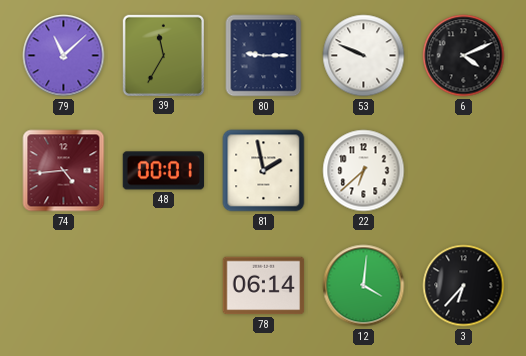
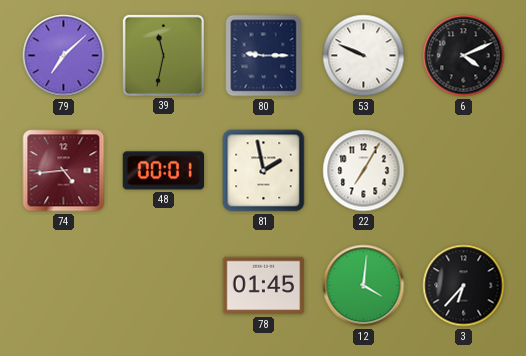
79: 11:08 -> 7:08 (64, 56)
39: 11:35 -> 11:32 (163, 55)
22: 6:38 -> 7:05 (364, 171)
78: 06:14 -> 01:45 (264, 286)
